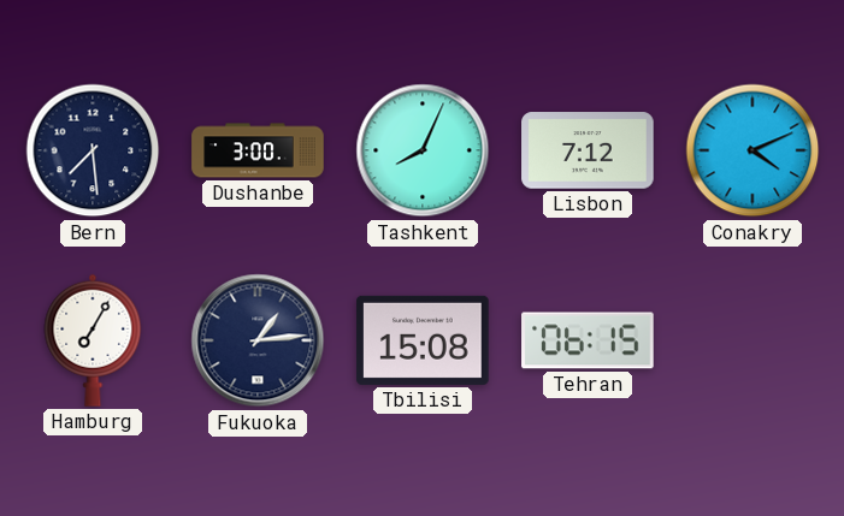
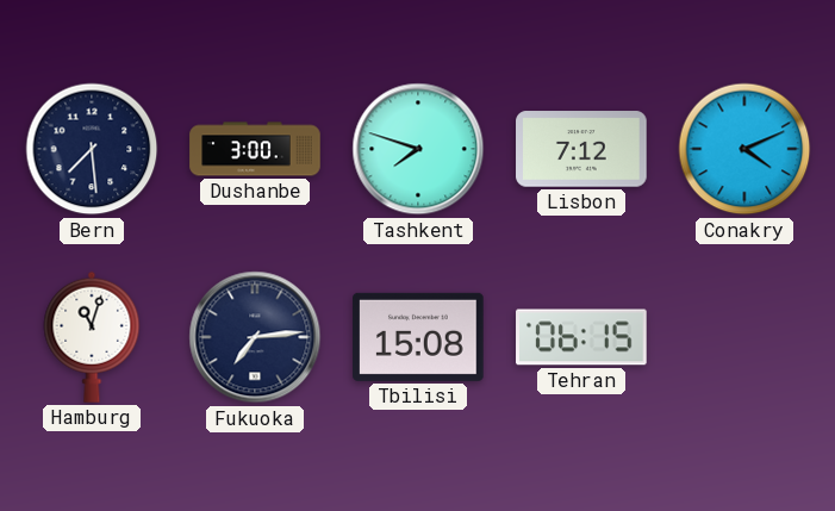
Tashkent: 8:04 -> 7:48 (418, 149)
Hamburg: 7:05 -> 11:03 (92, 337)
Fukuoka: 1:14 -> 7:14 (255, 337)
